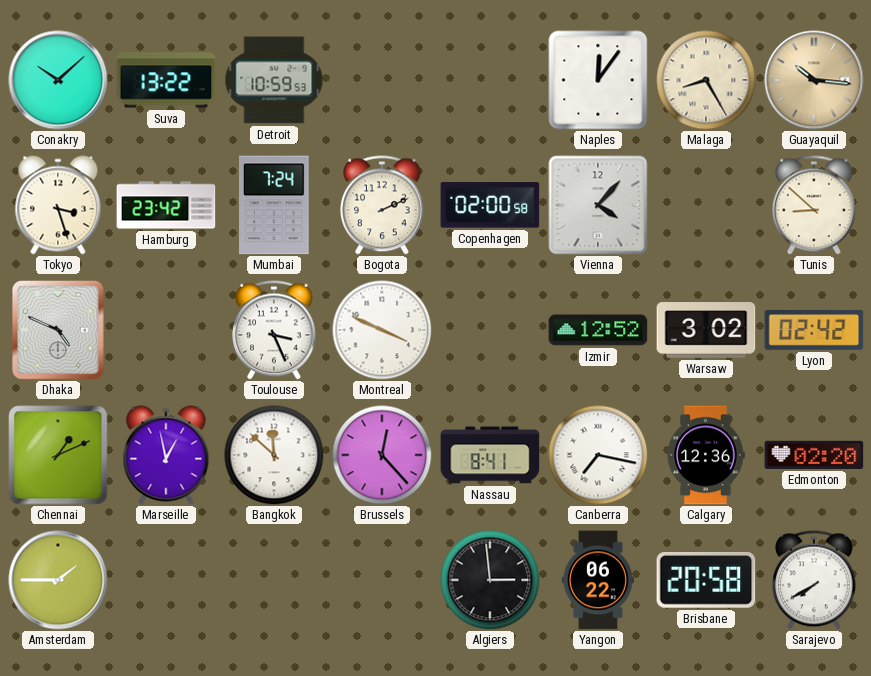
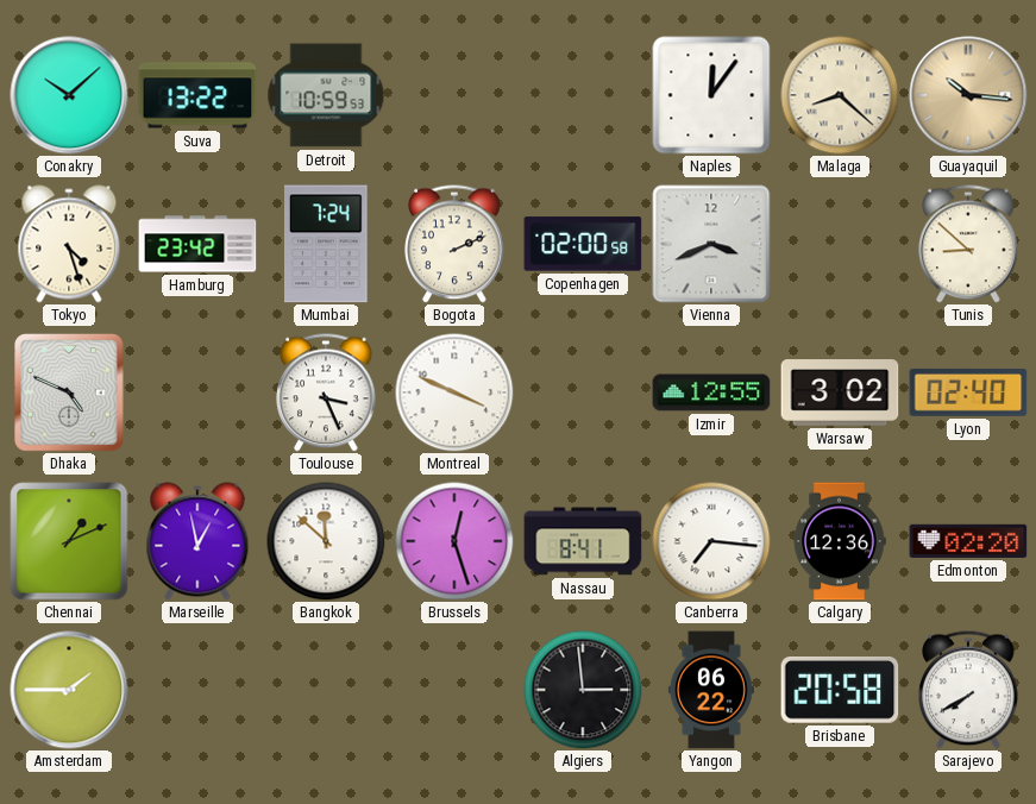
Malaga: 8:25 -> 8:22 (840, 95)
Tokyo: 3:27 -> 4:27 (69, 244)
Vienna: 4:07 -> 3:41 (711, 244)
Izmir: 12:52 -> 12:55 (711, 392)
Lyon: 02:42 -> 02:40 (968, 392)
Brussels: 12:23 -> 12:27 (454, 541)
Canberra: 7:17 -> 7:16 (711, 541)
